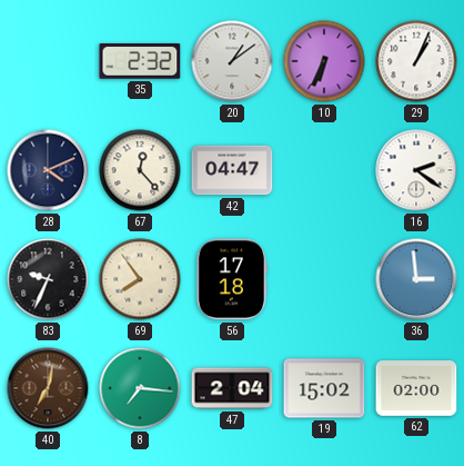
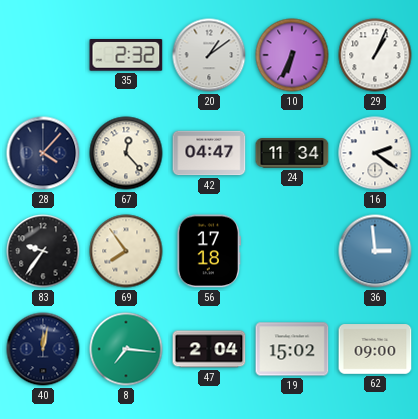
28: 4:11 -> 4:07 (43, 153)
24: none -> 11:34 (292, 153)
83: 9:34 -> 9:36 (43, 251)
40: 7:02 -> 12:02 (43, 349)
40 dial: brown -> navy (43, 349)
62: 02:00 -> 09:00 (375, 349)
